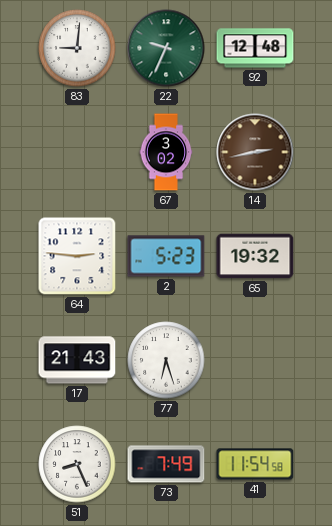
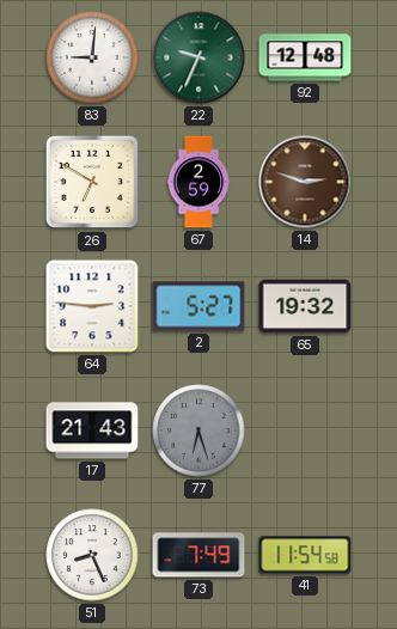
26: none -> 6:50 (92, 182)
67: 3:02 -> 2:59 (198, 182)
14: 2:43 -> 2:48 (305, 182)
2: 5:23 -> 5:27 (198, 306)
77 dial: white -> grey (198, 430)
